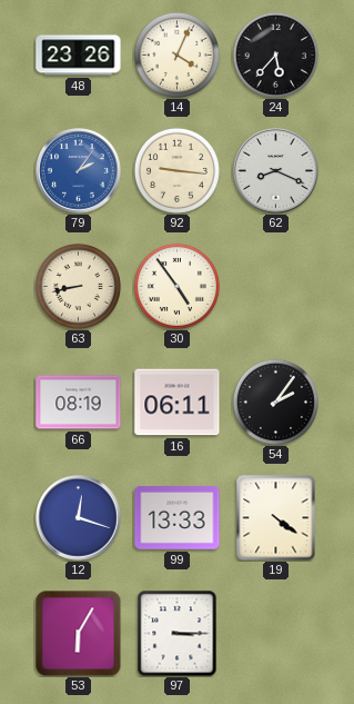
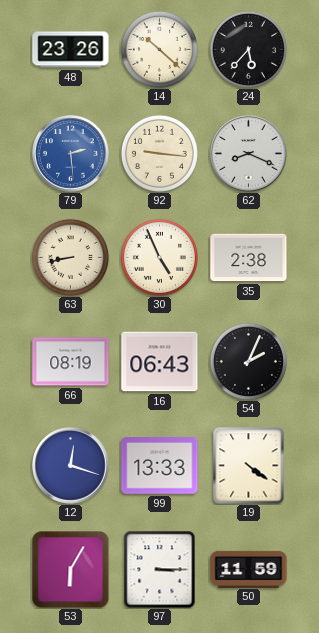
14: 4:04 -> 10:22 (159, 49)
79: 2:06 -> 2:29 (71, 154)
30: 4:54 -> 4:56 (159, 257)
35: none -> 2:38 (249, 258)
16: 06:11 -> 06:43 (160, 362)
54: 2:06 -> 2:04 (248, 361)
50: none -> 11:59 (249, 569)
